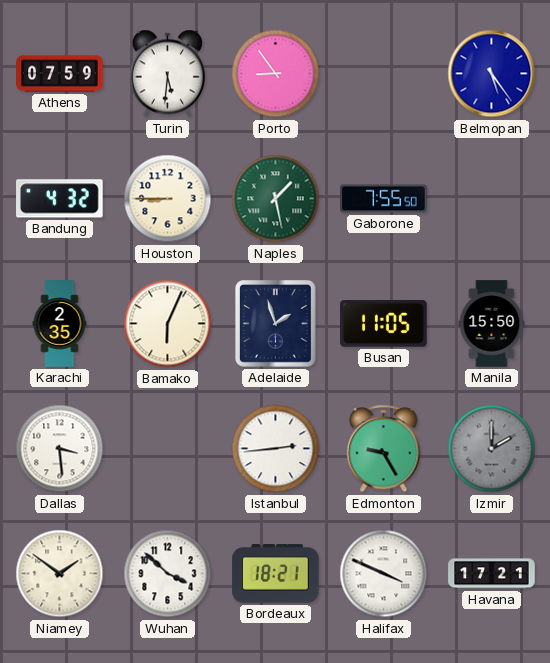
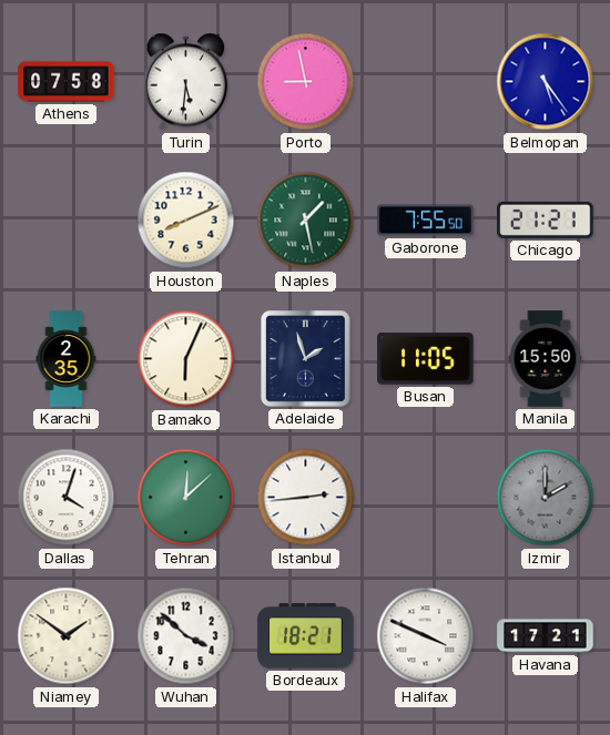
Athens: 07:59 -> 07:58 (67, 82)
Porto: 8:54 -> 8:58 (306, 82)
Bandung: 4:32 -> none (60, 199)
Houston: 8:45 -> 8:11 (186, 221)
Chicago: none -> 21:21 (546, 220)
Dallas: 3:29 -> 4:03 (67, 498)
Tehran: none -> 12:08 (186, 498)
Edmonton: 9:25 -> none (384, 449)
